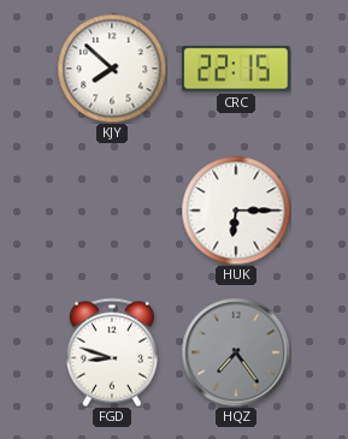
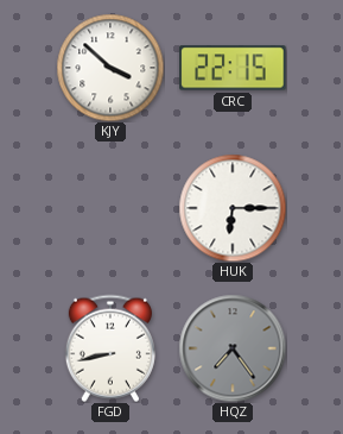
KJY: 7:52 -> 3:52 (110, 68)
FGD: 8:48 -> 8:43 (110, 348)
